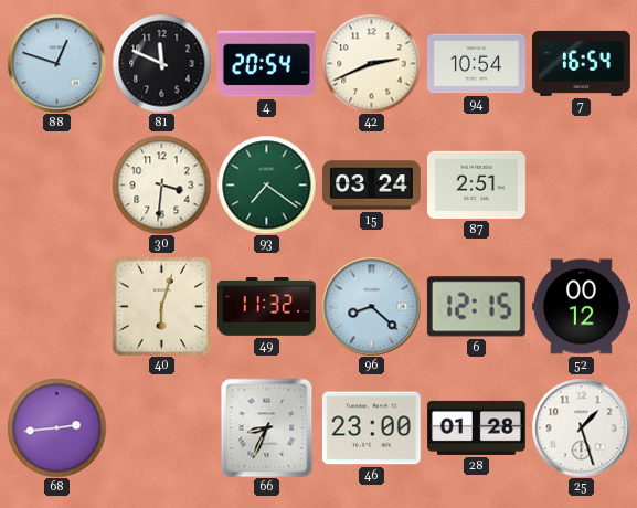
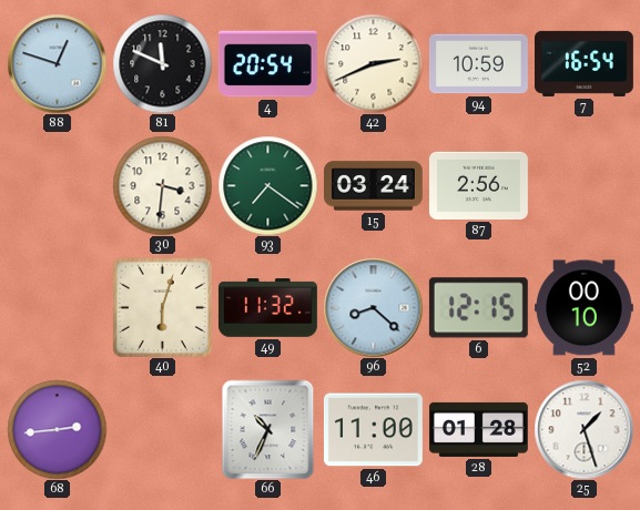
94: 10:54 -> 10:59 (478, 64)
87: 2:51 -> 2:56 (478, 185)
52: 00:12 -> 00:10 (583, 308)
66: 8:34 -> 10:34 (268, 429)
46: 23:00 -> 11:00 (373, 430)
